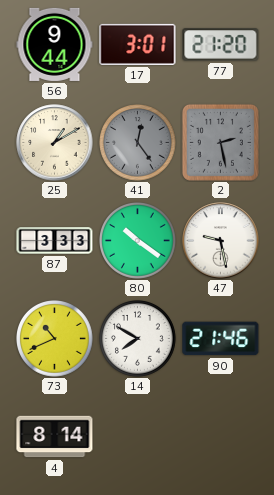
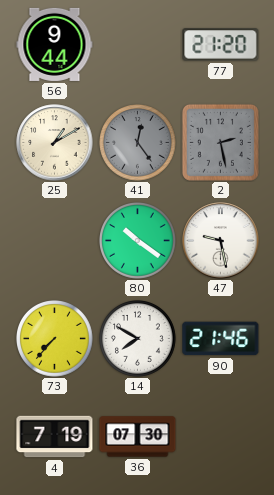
17: 3:01 -> none (138, 44)
87: 3:33 -> none (55, 241)
73: 10:41 -> 7:37 (55, 339)
4: 8:14 -> 7:19 (55, 437)
36: none -> 07:30 (138, 437)
